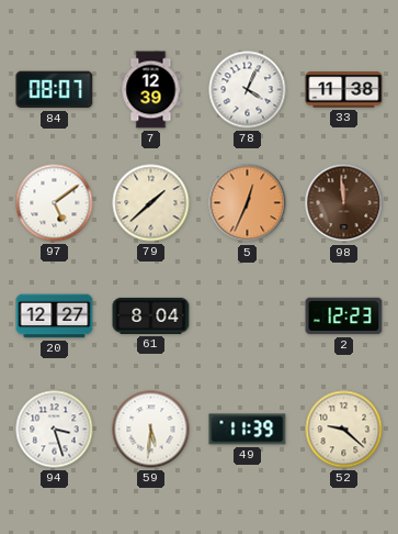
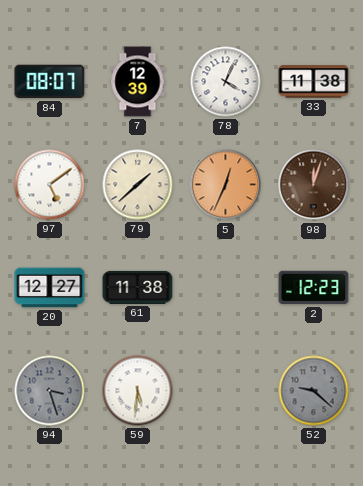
98: 11:59 -> 12:03 (314, 185)
61: 8:04 -> 11:38 (138, 287)
94 dial: white -> grey (50, 391)
49: 11:39 -> none (248, 430)
52 dial: cream -> grey (314, 391)
